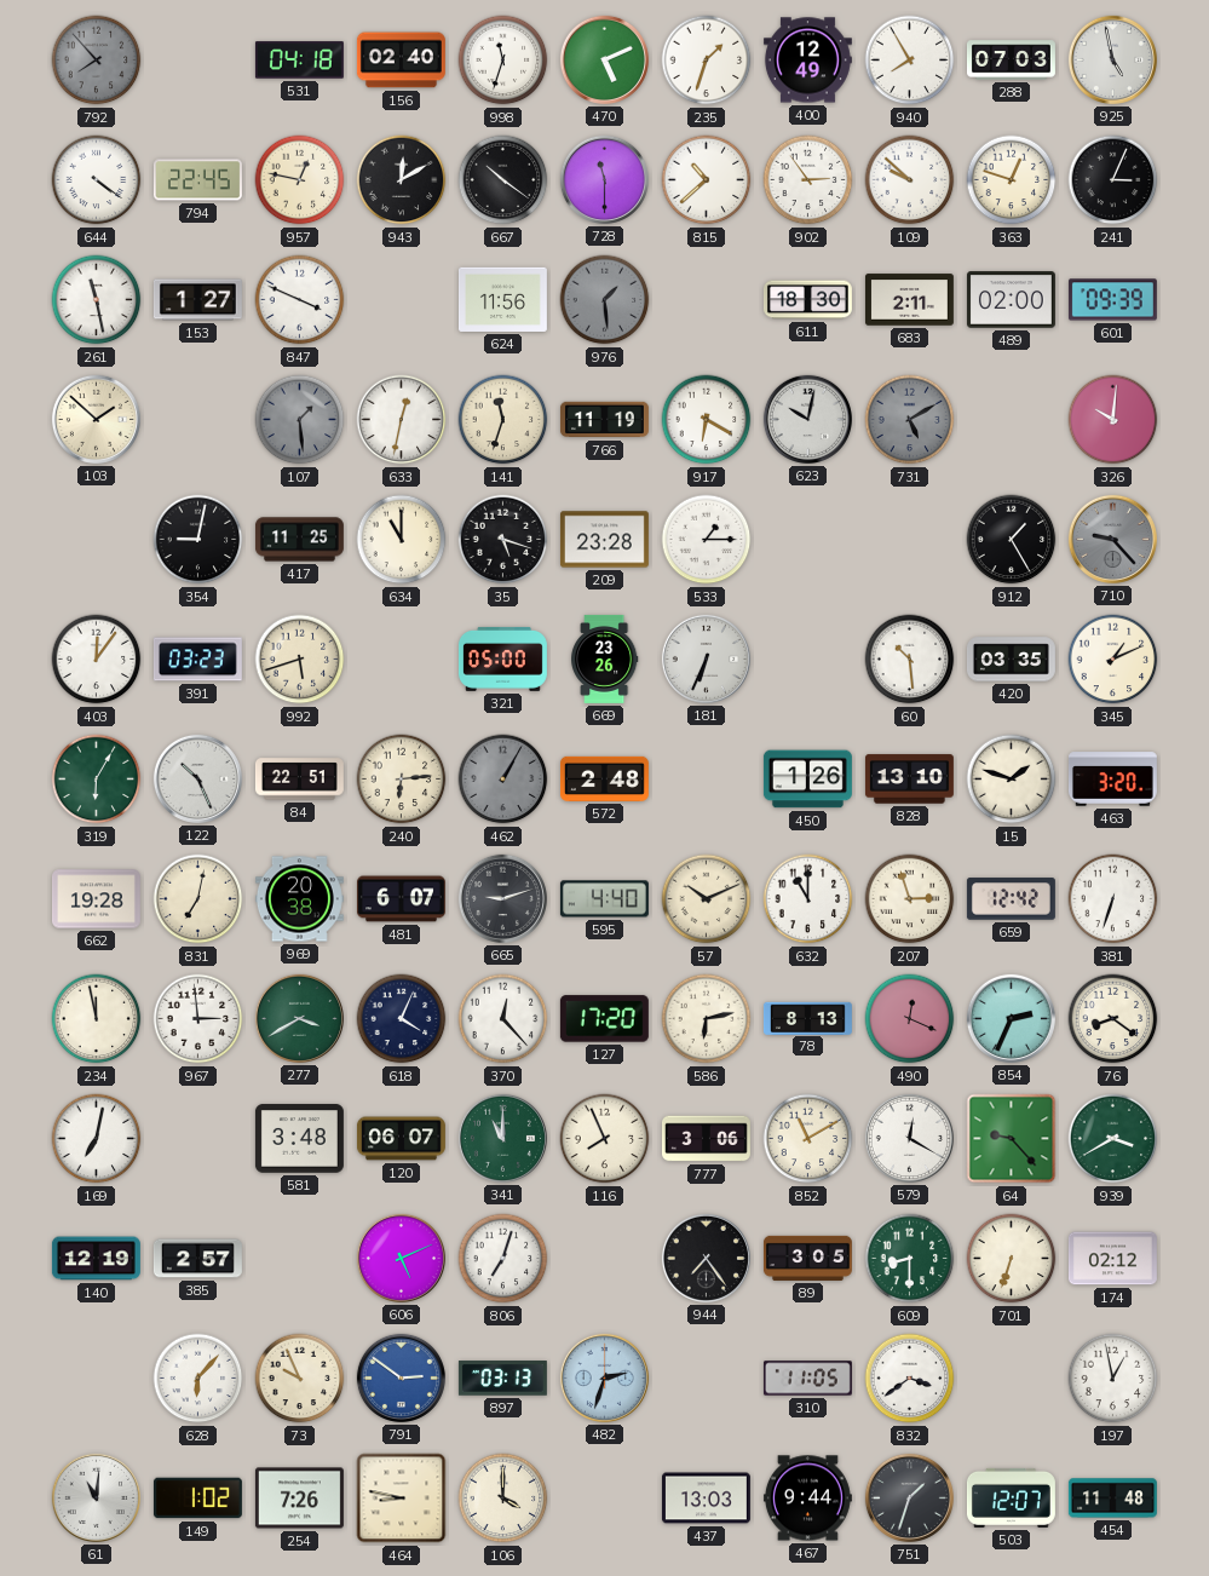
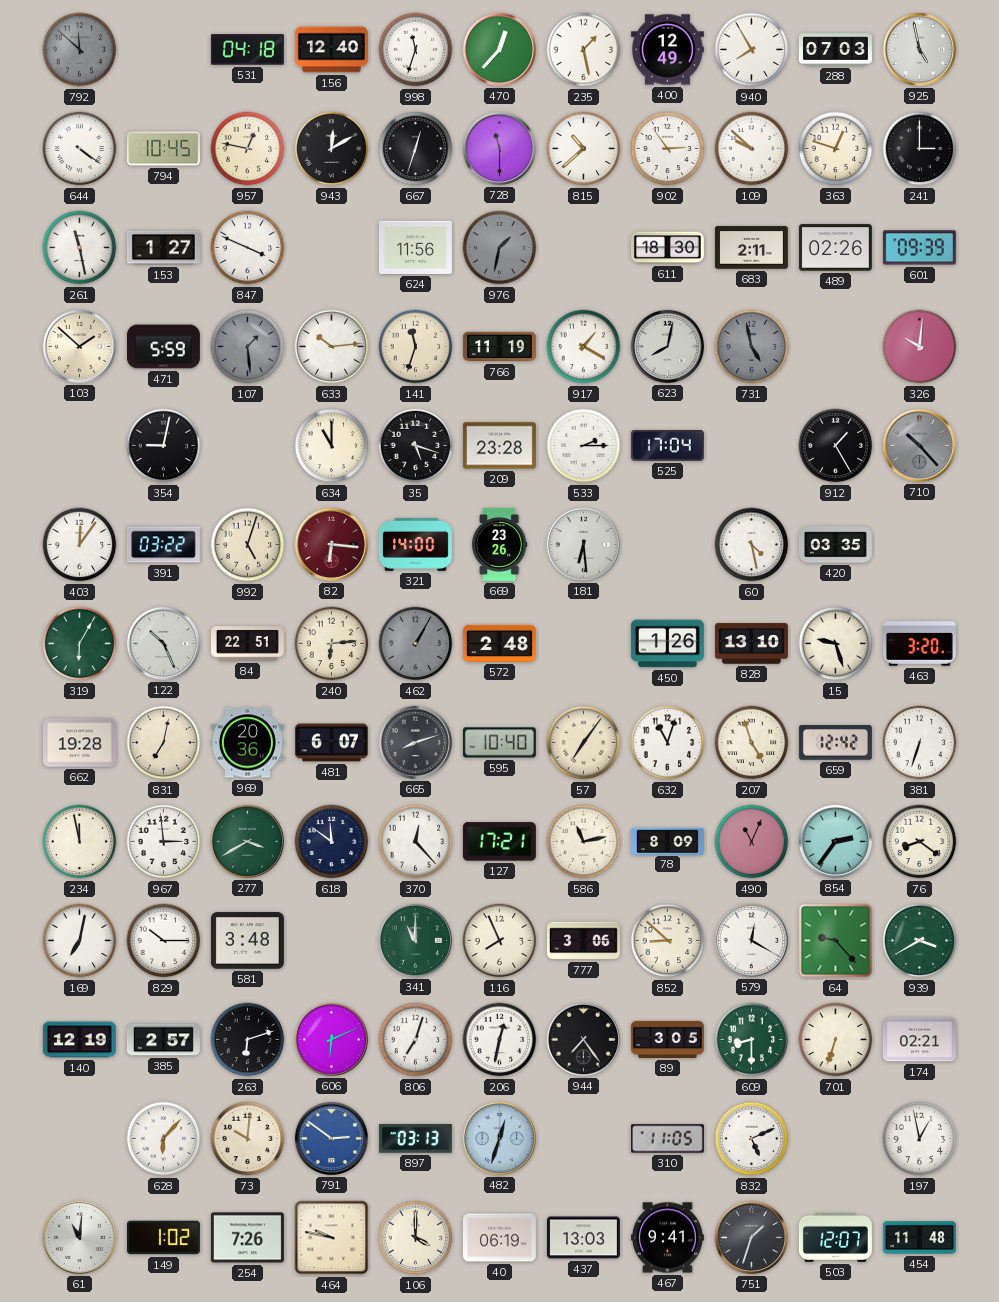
792: 7:53 -> 11:52 (80, 50)
156: 02:40 -> 12:40 (331, 50)
470: 5:11 -> 12:37 (499, 49)
235: 1:33 -> 1:28 (584, 50)
794: 22:45 -> 10:45 (163, 149)
667: 10:21 -> 12:33 (416, 149)
241: 3:04 -> 3:00 (920, 149)
976: 1:29 -> 1:32 (500, 248)
489: 02:00 -> 02:26 (835, 248)
471: none -> 5:59 (163, 347)
633: 12:32 -> 10:14 (332, 347)
917: 6:20 -> 1:20 (584, 347)
623: 10:02 -> 8:02 (667, 346)
731: 5:10 -> 4:58 (752, 347)
417: 11:25 -> none (299, 540)
533: 1:15 -> 2:15 (584, 446)
525: none -> 17:04 (667, 445)
710: 9:23 -> 10:23 (919, 445)
391: 03:23 -> 03:22 (163, 545)
992: 5:42 -> 5:03 (248, 545)
82: none -> 6:16 (331, 544)
321: 05:00 -> 14:00 (415, 544)
181: 6:34 -> 6:29 (583, 544)
60: 10:29 -> 4:28 (752, 545)
345: 1:11 -> none (1113, 660)
15: 1:48 -> 9:27 (836, 644)
969: 20:38 -> 20:36 (247, 743)
665: 9:12 -> 8:12 (415, 742)
595: 4:40 -> 10:40 (499, 743)
57: 10:11 -> 7:06 (584, 743)
632: 11:00 -> 11:03 (668, 743)
207: 2:57 -> 4:57 (752, 743)
618: 4:04 -> 11:51 (332, 842)
127: 17:20 -> 17:21 (499, 842)
586: 6:13 -> 11:13 (584, 842)
78: 8:13 -> 8:09 (667, 841)
490: 12:19 -> 11:04 (752, 842)
854: 2:34 -> 2:36 (835, 841)
829: none -> 10:15 (164, 941)
120: 06:07 -> none (401, 1139)
852: 11:10 -> 8:52 (668, 941)
263: none -> 6:12 (248, 1040)
606: 5:11 -> 6:11 (331, 1039)
206: none -> 12:32 (500, 1040)
174: 02:12 -> 02:21 (919, 1040)
73: 9:56 -> 10:01 (248, 1139)
482: 2:33 -> 12:33 (499, 1138)
832: 3:39 -> 5:11 (752, 1139)
464: 8:47 -> 9:47 (332, 1238)
40: none -> 06:19 (499, 1238)
467: 9:44 -> 9:41 (667, 1238)
